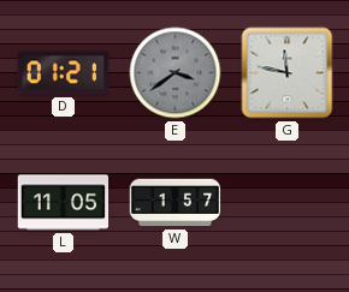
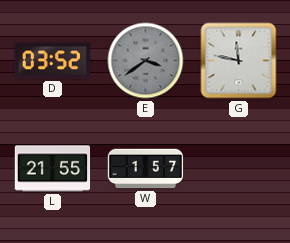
D: 01:21 -> 03:52 (52, 61)
L: 11:05 -> 21:55 (53, 169)
